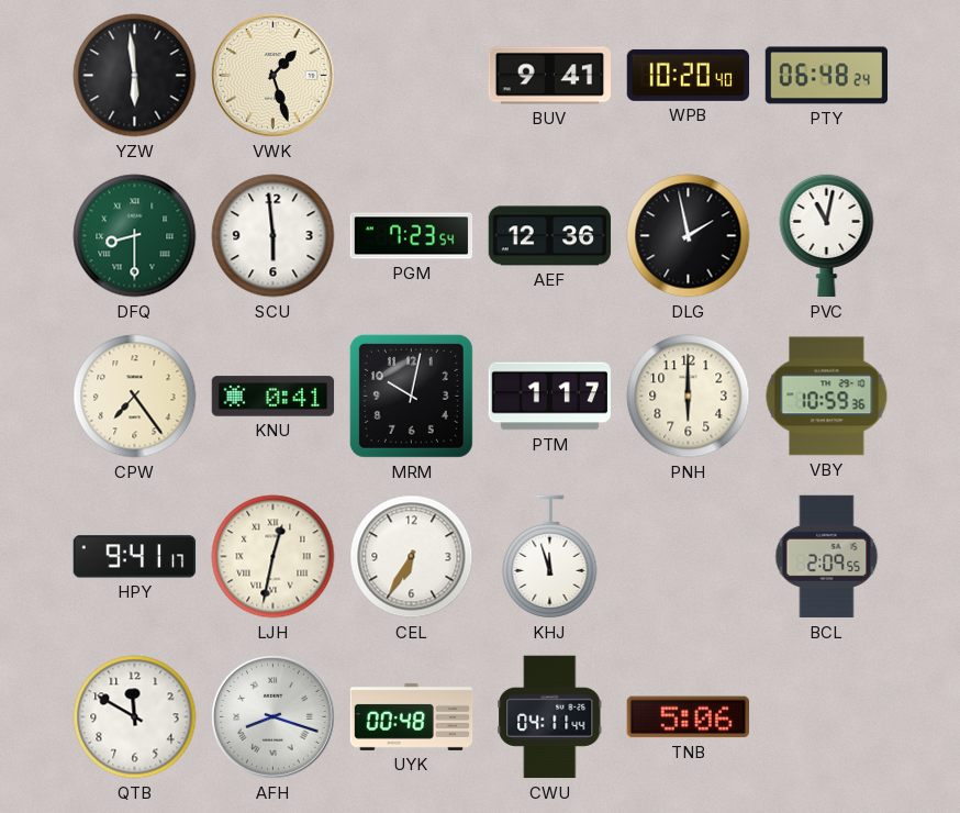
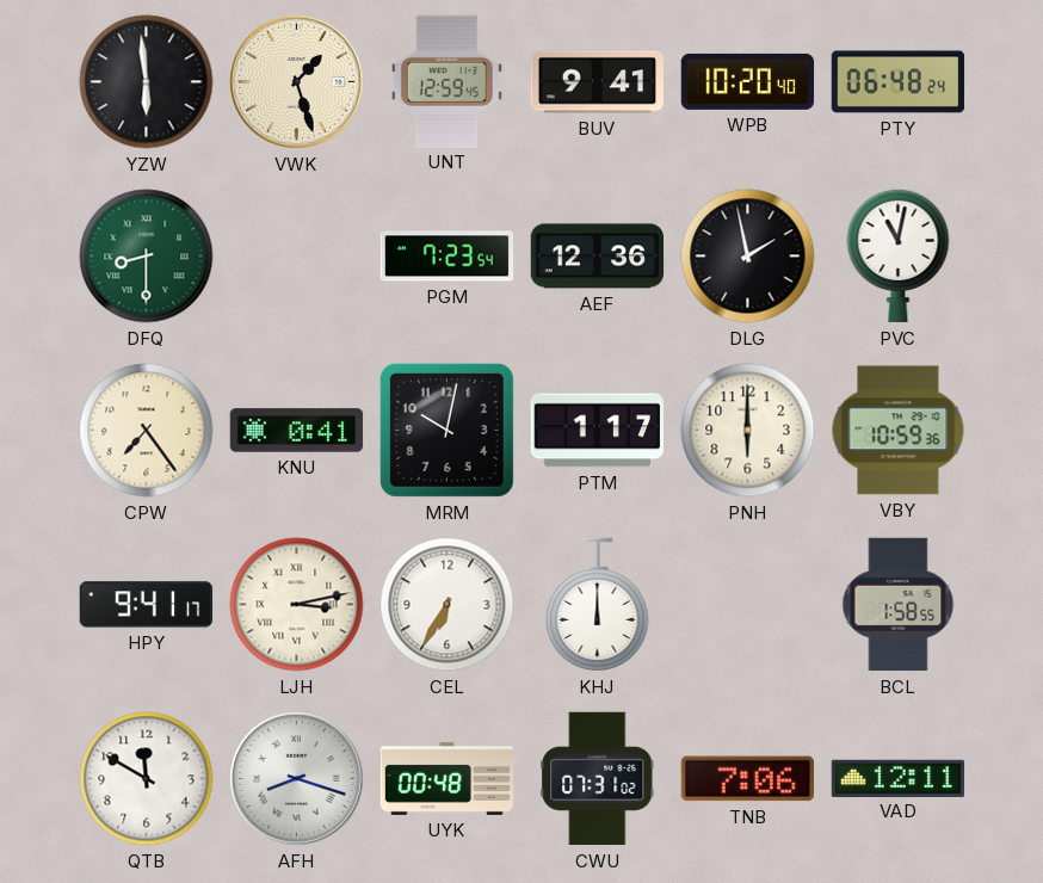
UNT: none -> 12:59 (446, 81)
SCU: 5:59 -> none (274, 236)
LJH: 12:32 -> 3:13 (297, 605)
KHJ: 11:57 -> 12:00 (598, 605)
BCL: 2:09 -> 1:58 (899, 605)
CWU: 04:11 -> 07:31 (598, 779)
TNB: 5:06 -> 7:06 (747, 779)
VAD: none -> 12:11 (899, 778)
